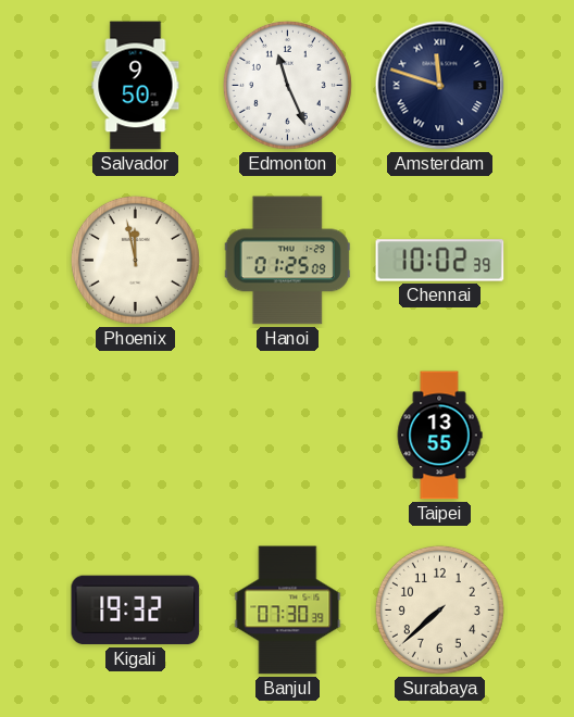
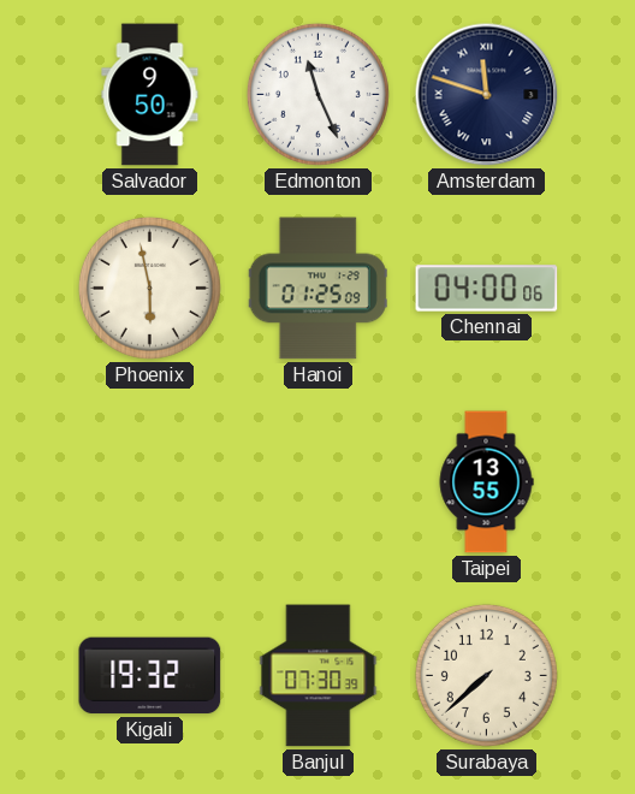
Phoenix: 11:58 -> 5:58 (149, 288)
Chennai: 10:02 -> 04:00 (487, 289)
